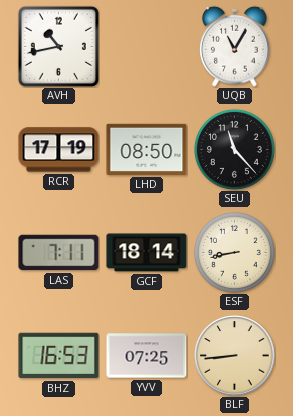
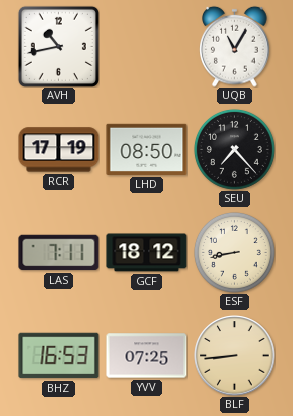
SEU: 11:23 -> 7:23 (234, 149)
GCF: 18:14 -> 18:12 (147, 253)
